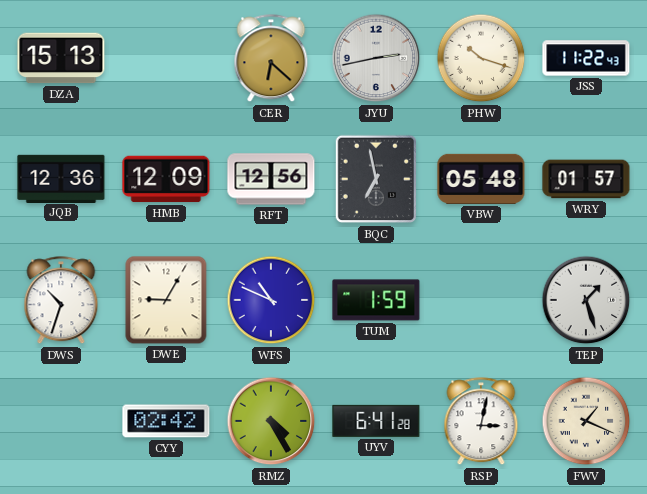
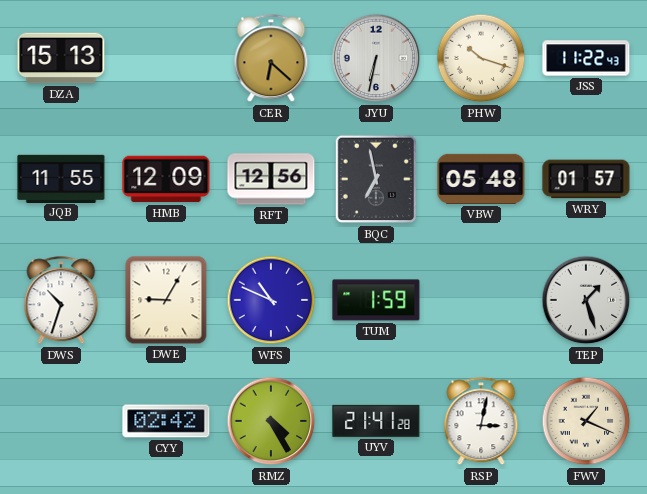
JYU: 2:43 -> 6:32 (376, 58)
JQB: 12:36 -> 11:55 (61, 178)
UYV: 6:41 -> 21:41 (376, 421)
